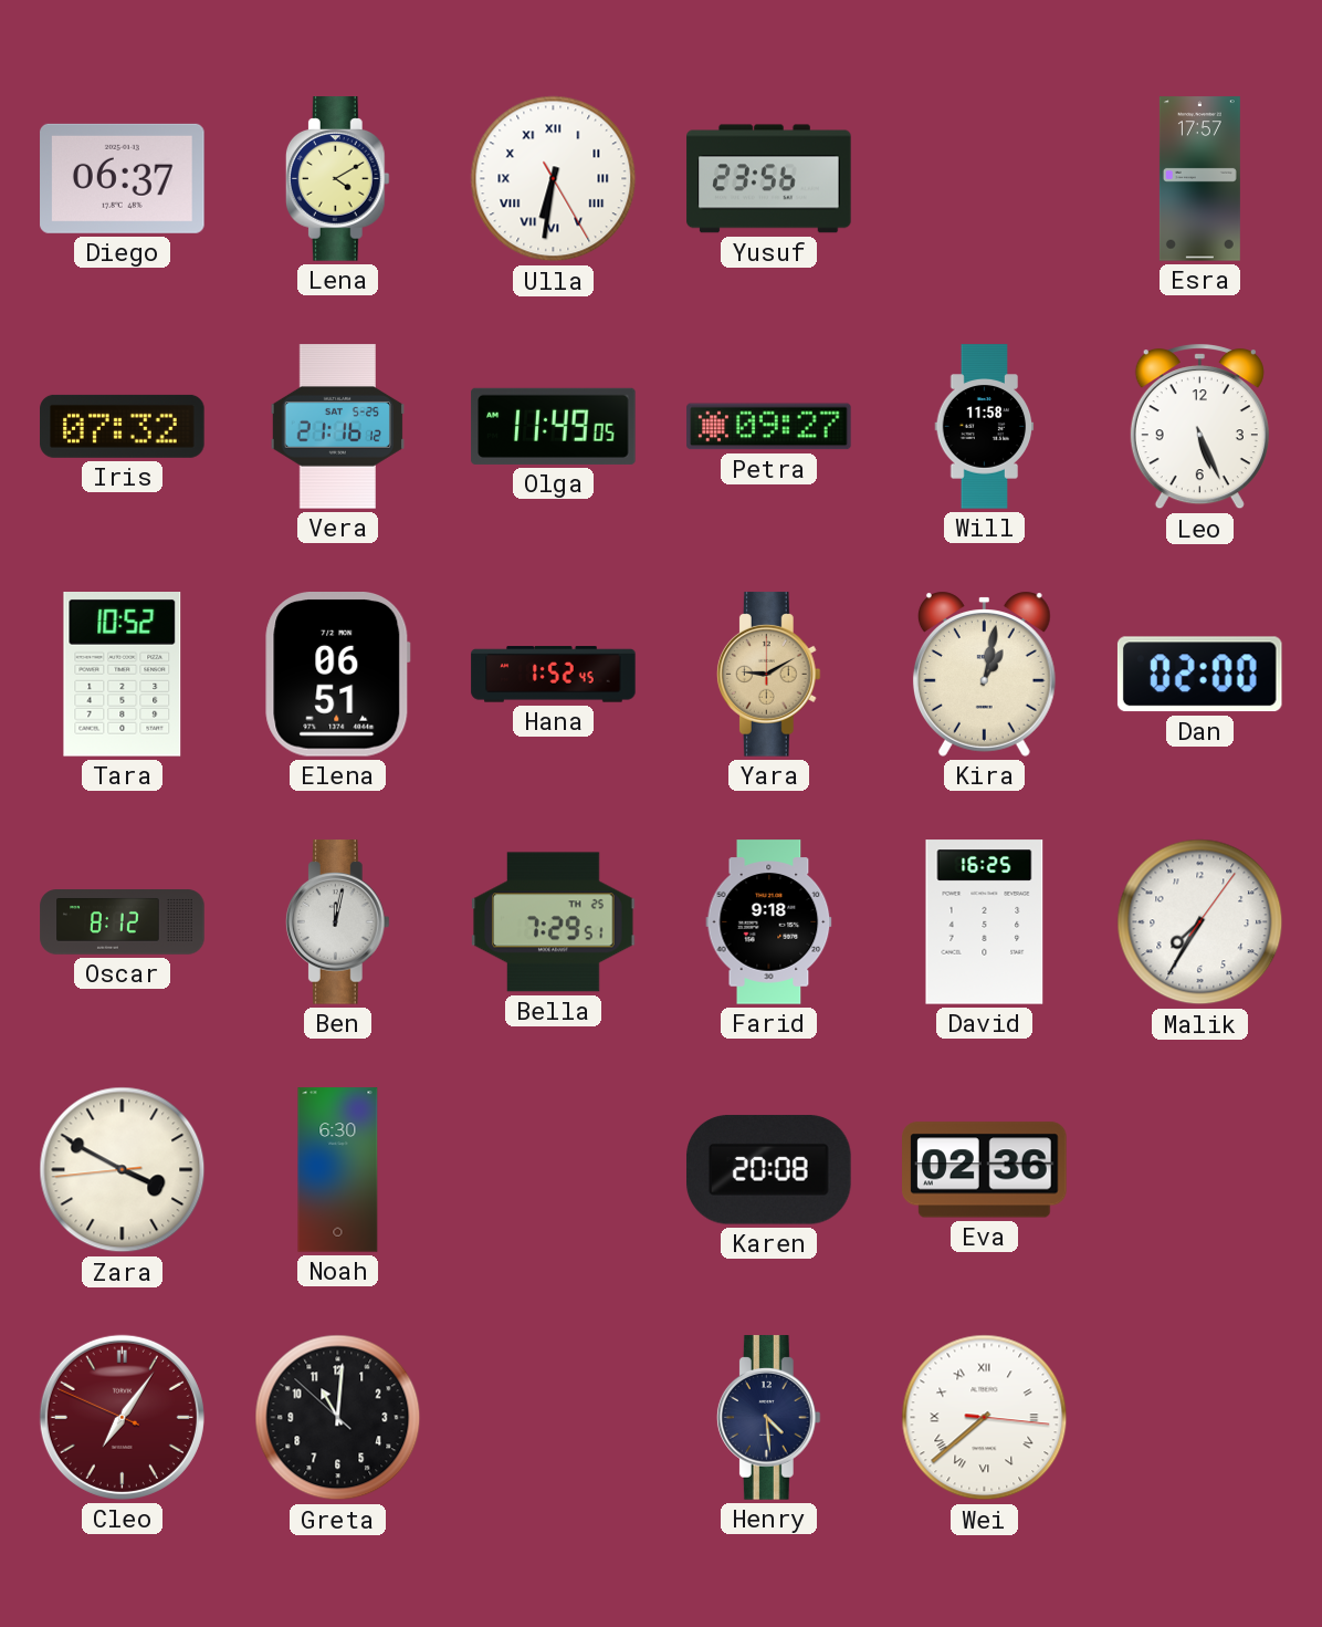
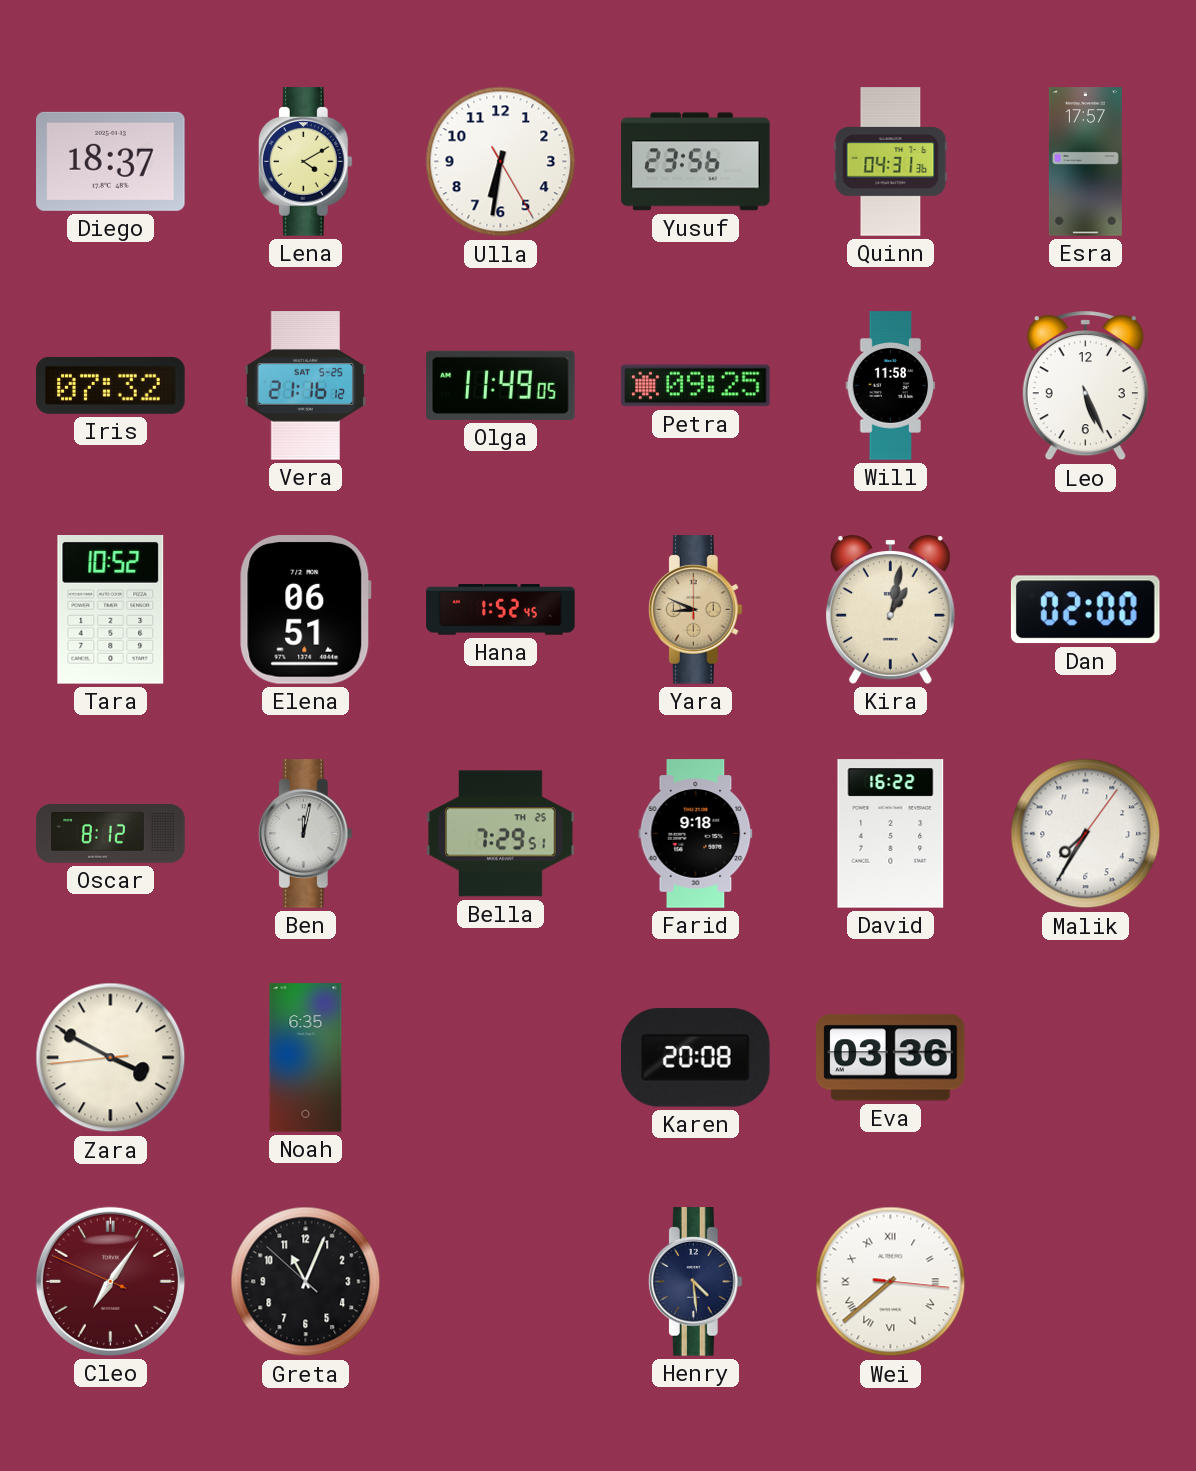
Diego: 06:37 -> 18:37 (111, 161)
Ulla numerals: Roman -> Arabic (501, 162)
Quinn: none -> 04:31 (891, 162)
Petra: 09:27 -> 09:25 (696, 386)
Yara: 9:10 -> 8:49 (695, 610)
David: 16:25 -> 16:22 (891, 834)
Noah: 6:30 -> 6:35 (306, 1058)
Eva: 02:36 -> 03:36 (891, 1058)
Greta: 11:00 -> 11:03 (306, 1282)
